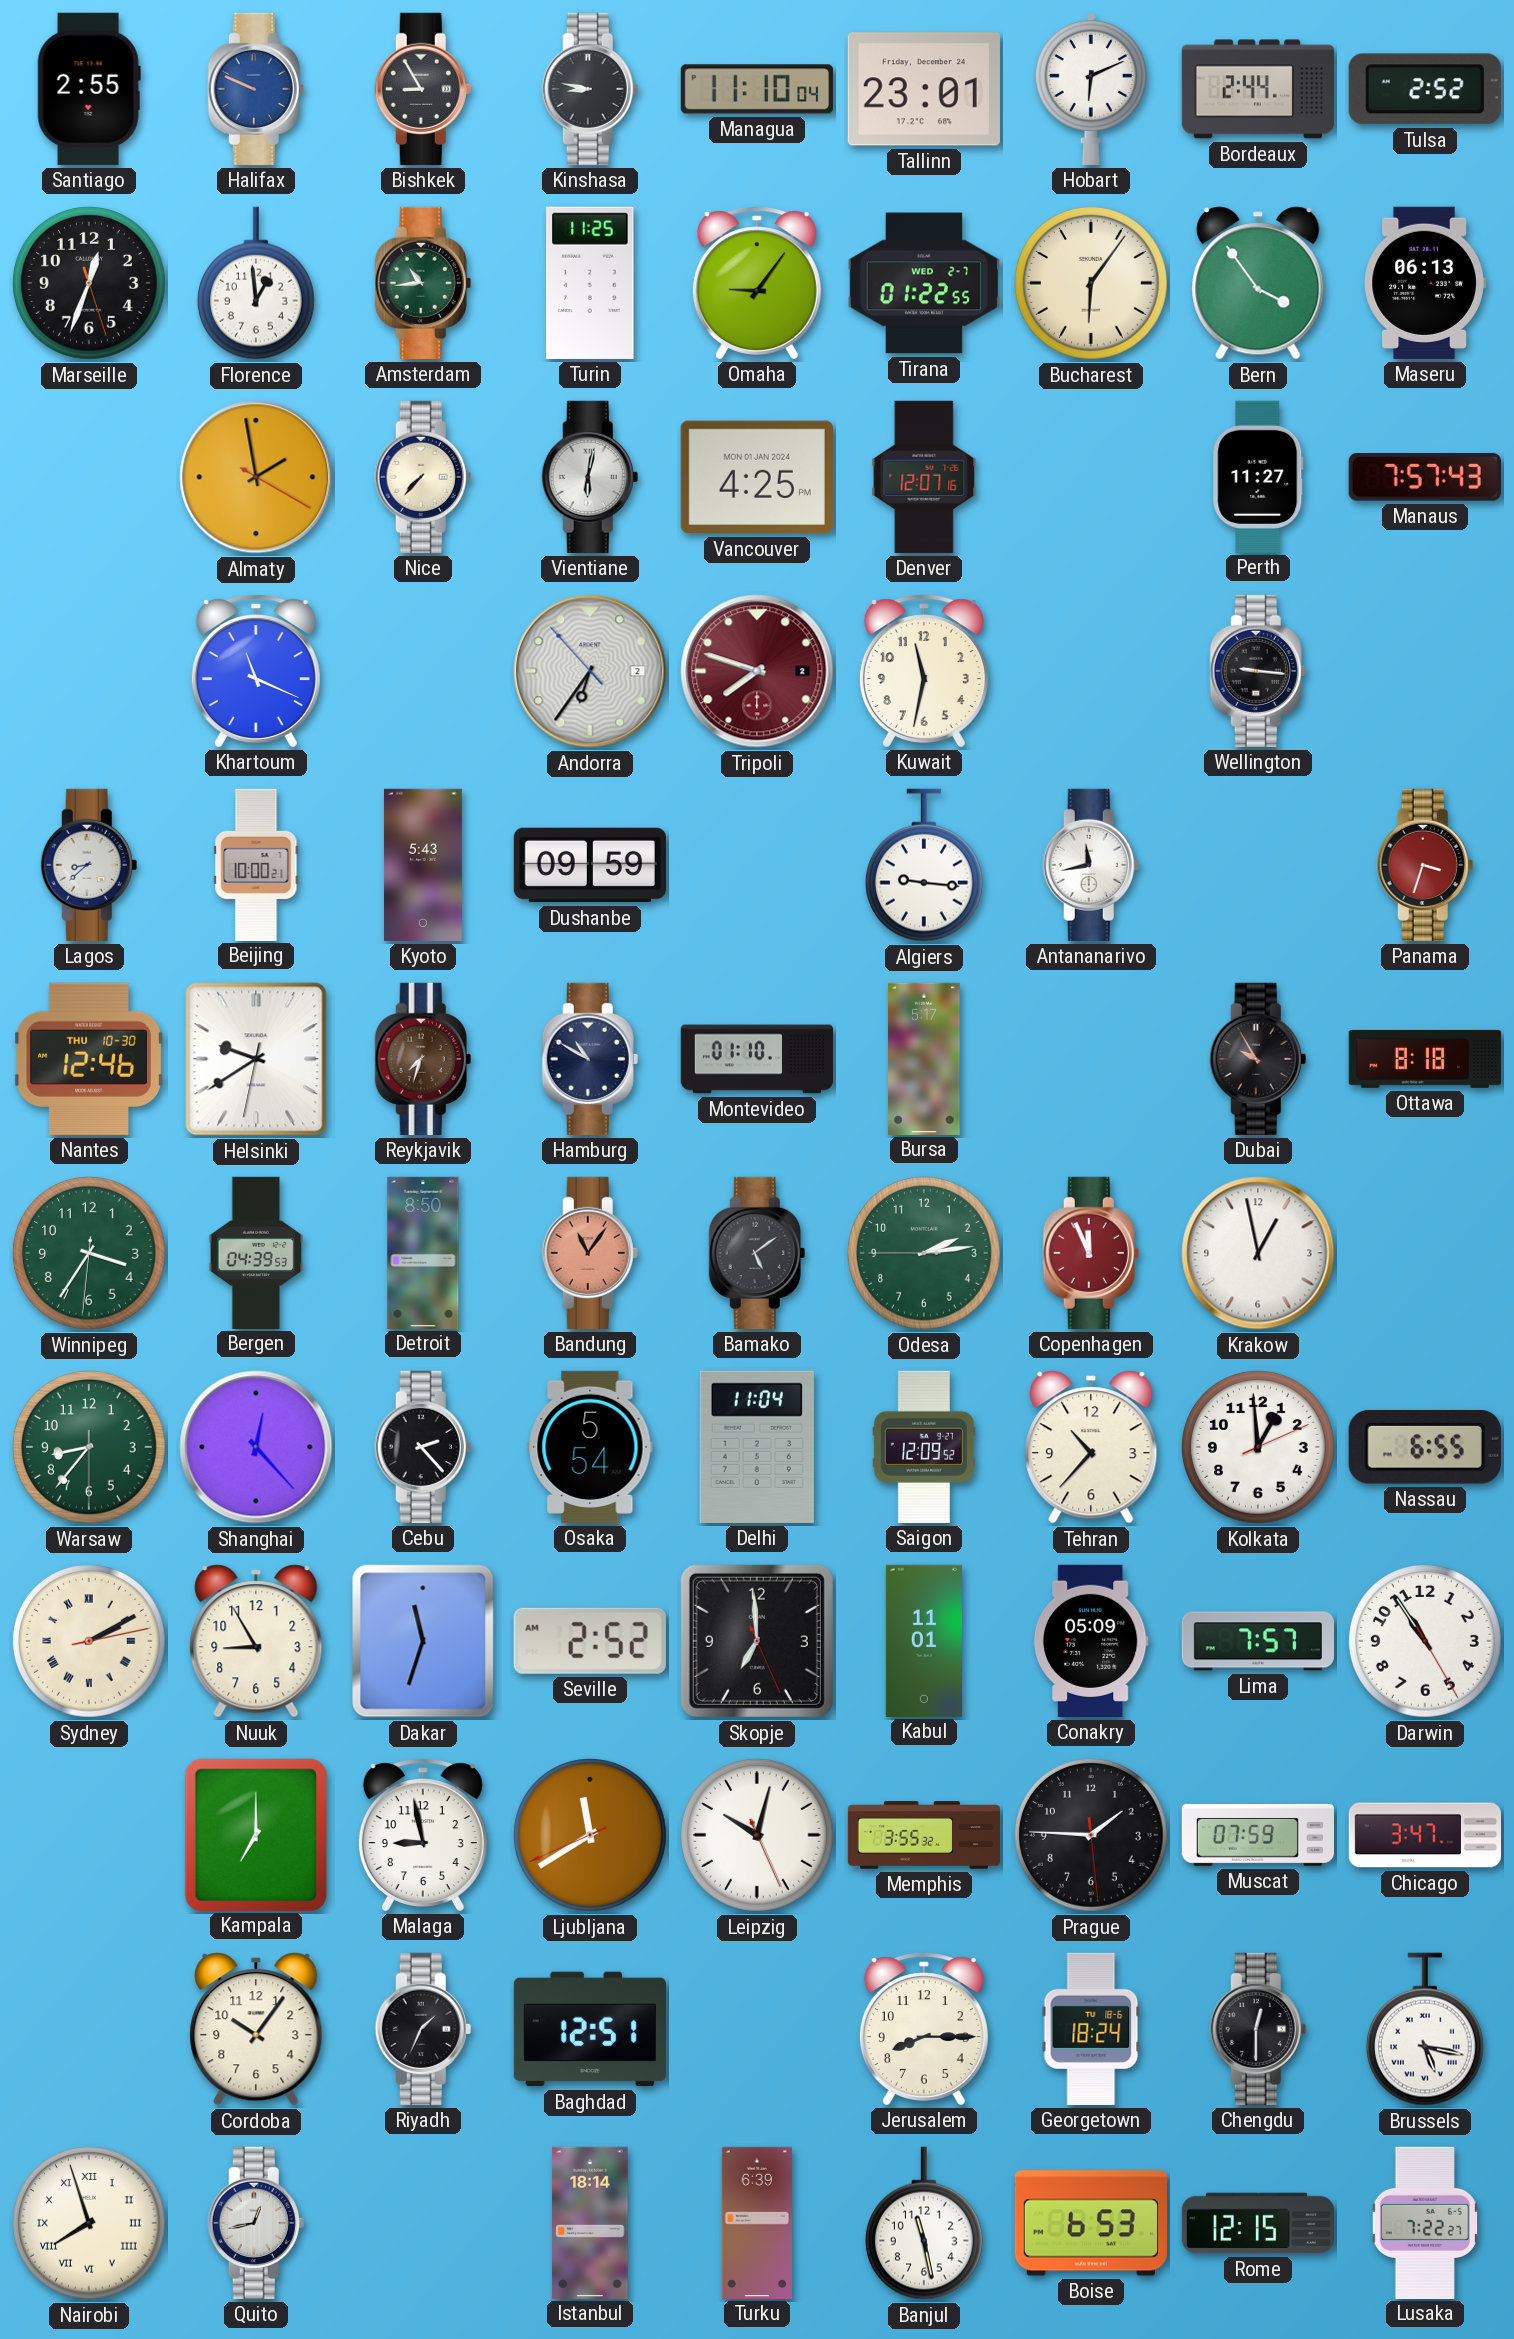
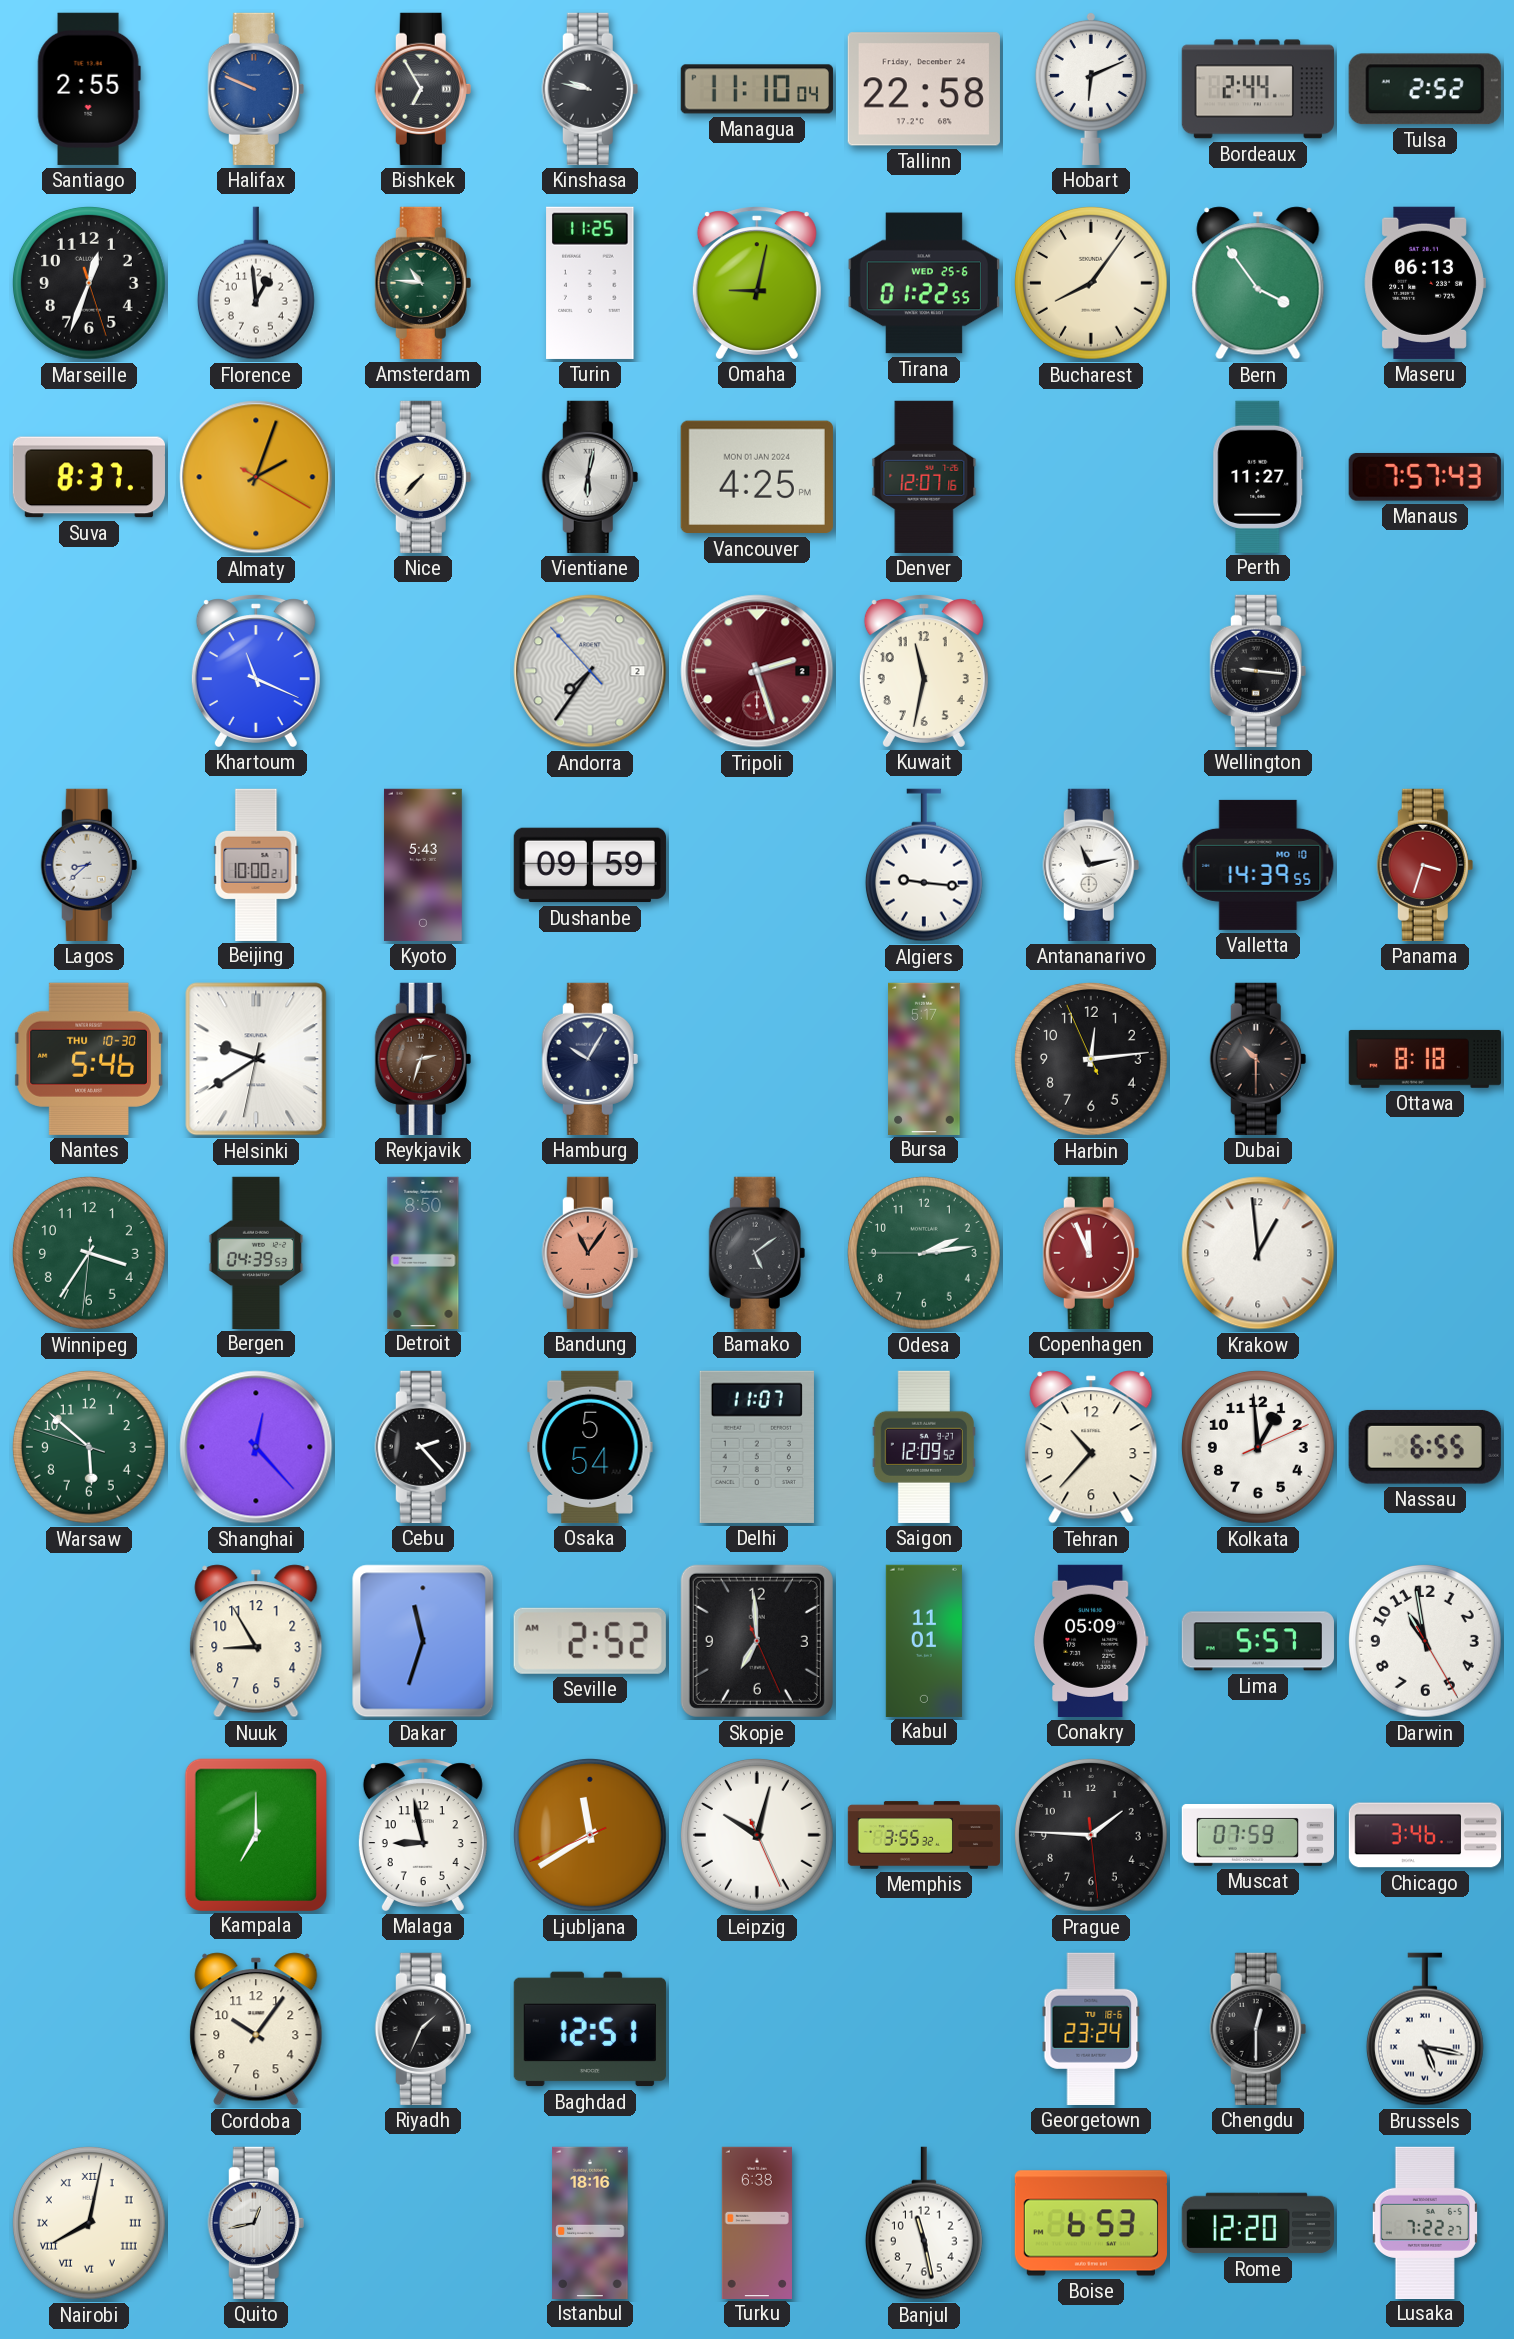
Bishkek: 8:55 -> 6:55 (423, 89)
Kinshasa: 8:47 -> 9:47 (590, 89)
Tallinn: 23:01 -> 22:58 (924, 89)
Amsterdam: 10:44 -> 10:46 (423, 283)
Omaha: 9:06 -> 9:02 (757, 283)
Tirana date: WED 2-7 -> WED 25-6 (924, 283)
Bucharest: 6:06 -> 8:06 (1092, 284)
Suva: none -> 8:37 (89, 477)
Almaty: 1:58 -> 2:03 (256, 477)
Andorra: 6:35 -> 7:35 (590, 671)
Tripoli: 7:48 -> 2:27 (757, 671)
Antananarivo: 11:43 -> 11:13 (1091, 865)
Valletta: none -> 14:39 (1258, 865)
Nantes: 12:46 -> 5:46 (89, 1059)
Reykjavik: 7:33 -> 2:33 (423, 1059)
Hamburg: 10:50 -> 10:05 (590, 1059)
Montevideo: 01:10 -> none (756, 1059)
Harbin: none -> 12:13 (1092, 1060)
Dubai: 9:55 -> 10:30 (1258, 1059)
Krakow: 12:58 -> 12:59 (1258, 1253)
Warsaw: 8:36 -> 5:51 (90, 1448)
Delhi: 11:04 -> 11:07 (757, 1447)
Sydney: 2:10 -> none (90, 1642)
Lima: 7:57 -> 5:57 (1258, 1641)
Darwin: 10:54 -> 10:58 (1426, 1642)
Chicago: 3:47 -> 3:46 (1424, 1835)
Jerusalem: 8:15 -> none (924, 2029)
Georgetown: 18:24 -> 23:24 (1091, 2029)
Nairobi: 7:57 -> 8:02 (90, 2224)
Istanbul: 18:14 -> 18:16 (590, 2222)
Turku: 6:39 -> 6:38 (757, 2222)
Rome: 12:15 -> 12:20 (1257, 2223)
